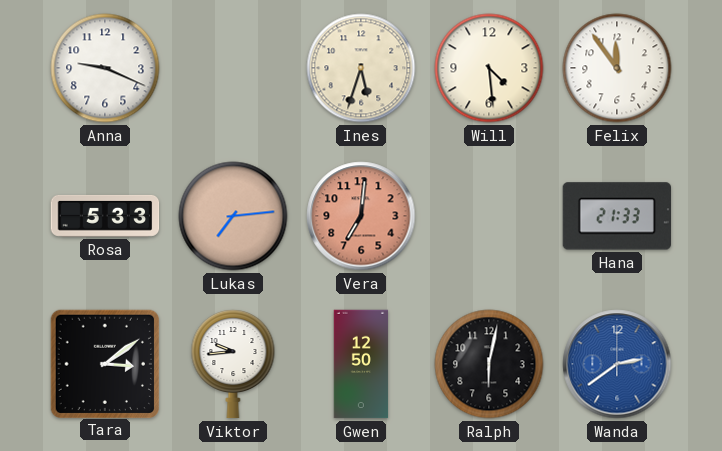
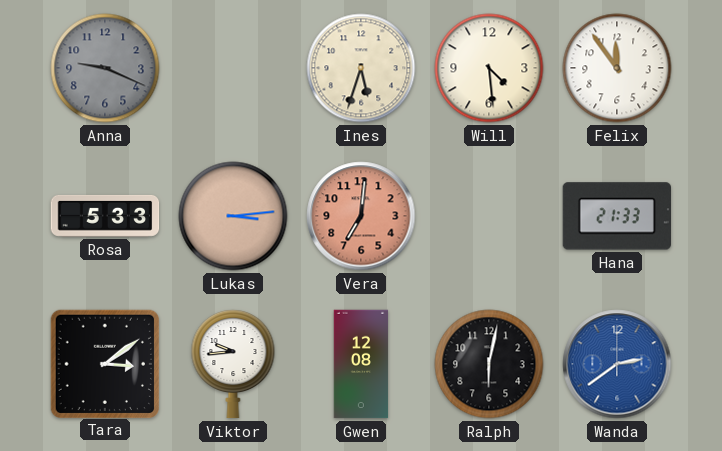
Anna dial: white -> grey (105, 68)
Lukas: 7:14 -> 3:14 (233, 216)
Gwen: 12:50 -> 12:08 (361, 364)
